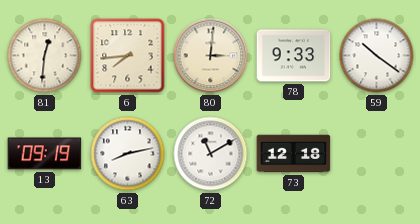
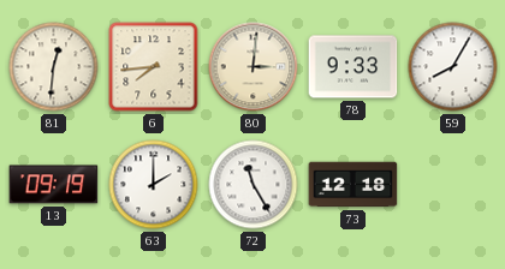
59: 10:21 -> 8:05 (453, 67)
63: 8:13 -> 2:00 (154, 185)
72: 11:10 -> 11:25 (254, 185)
